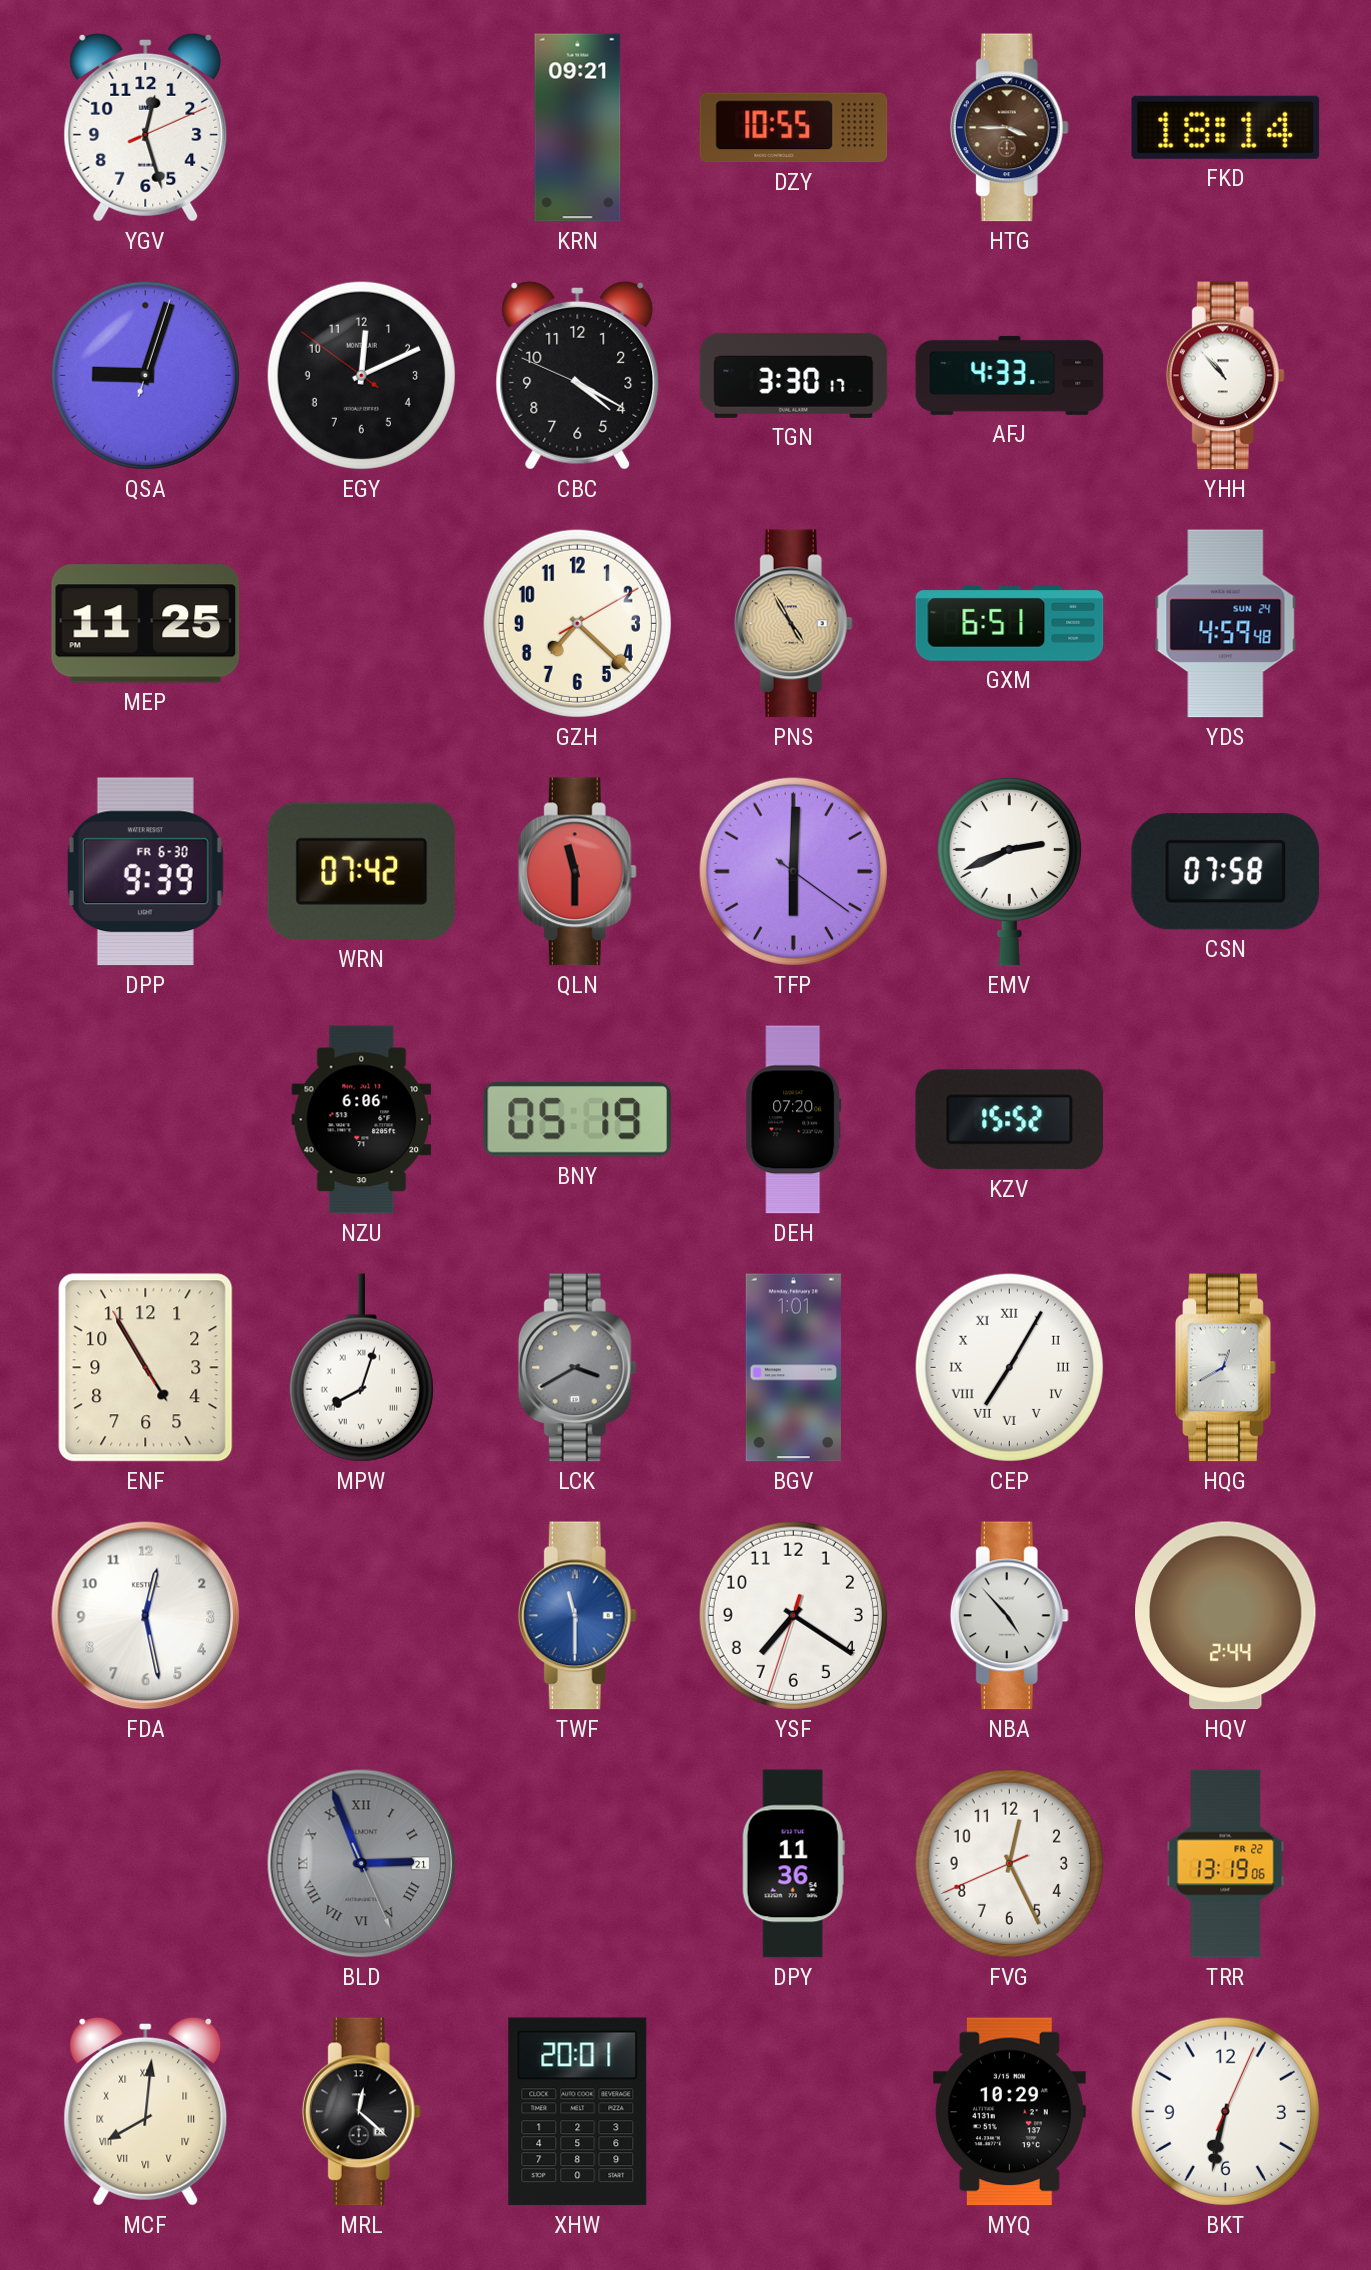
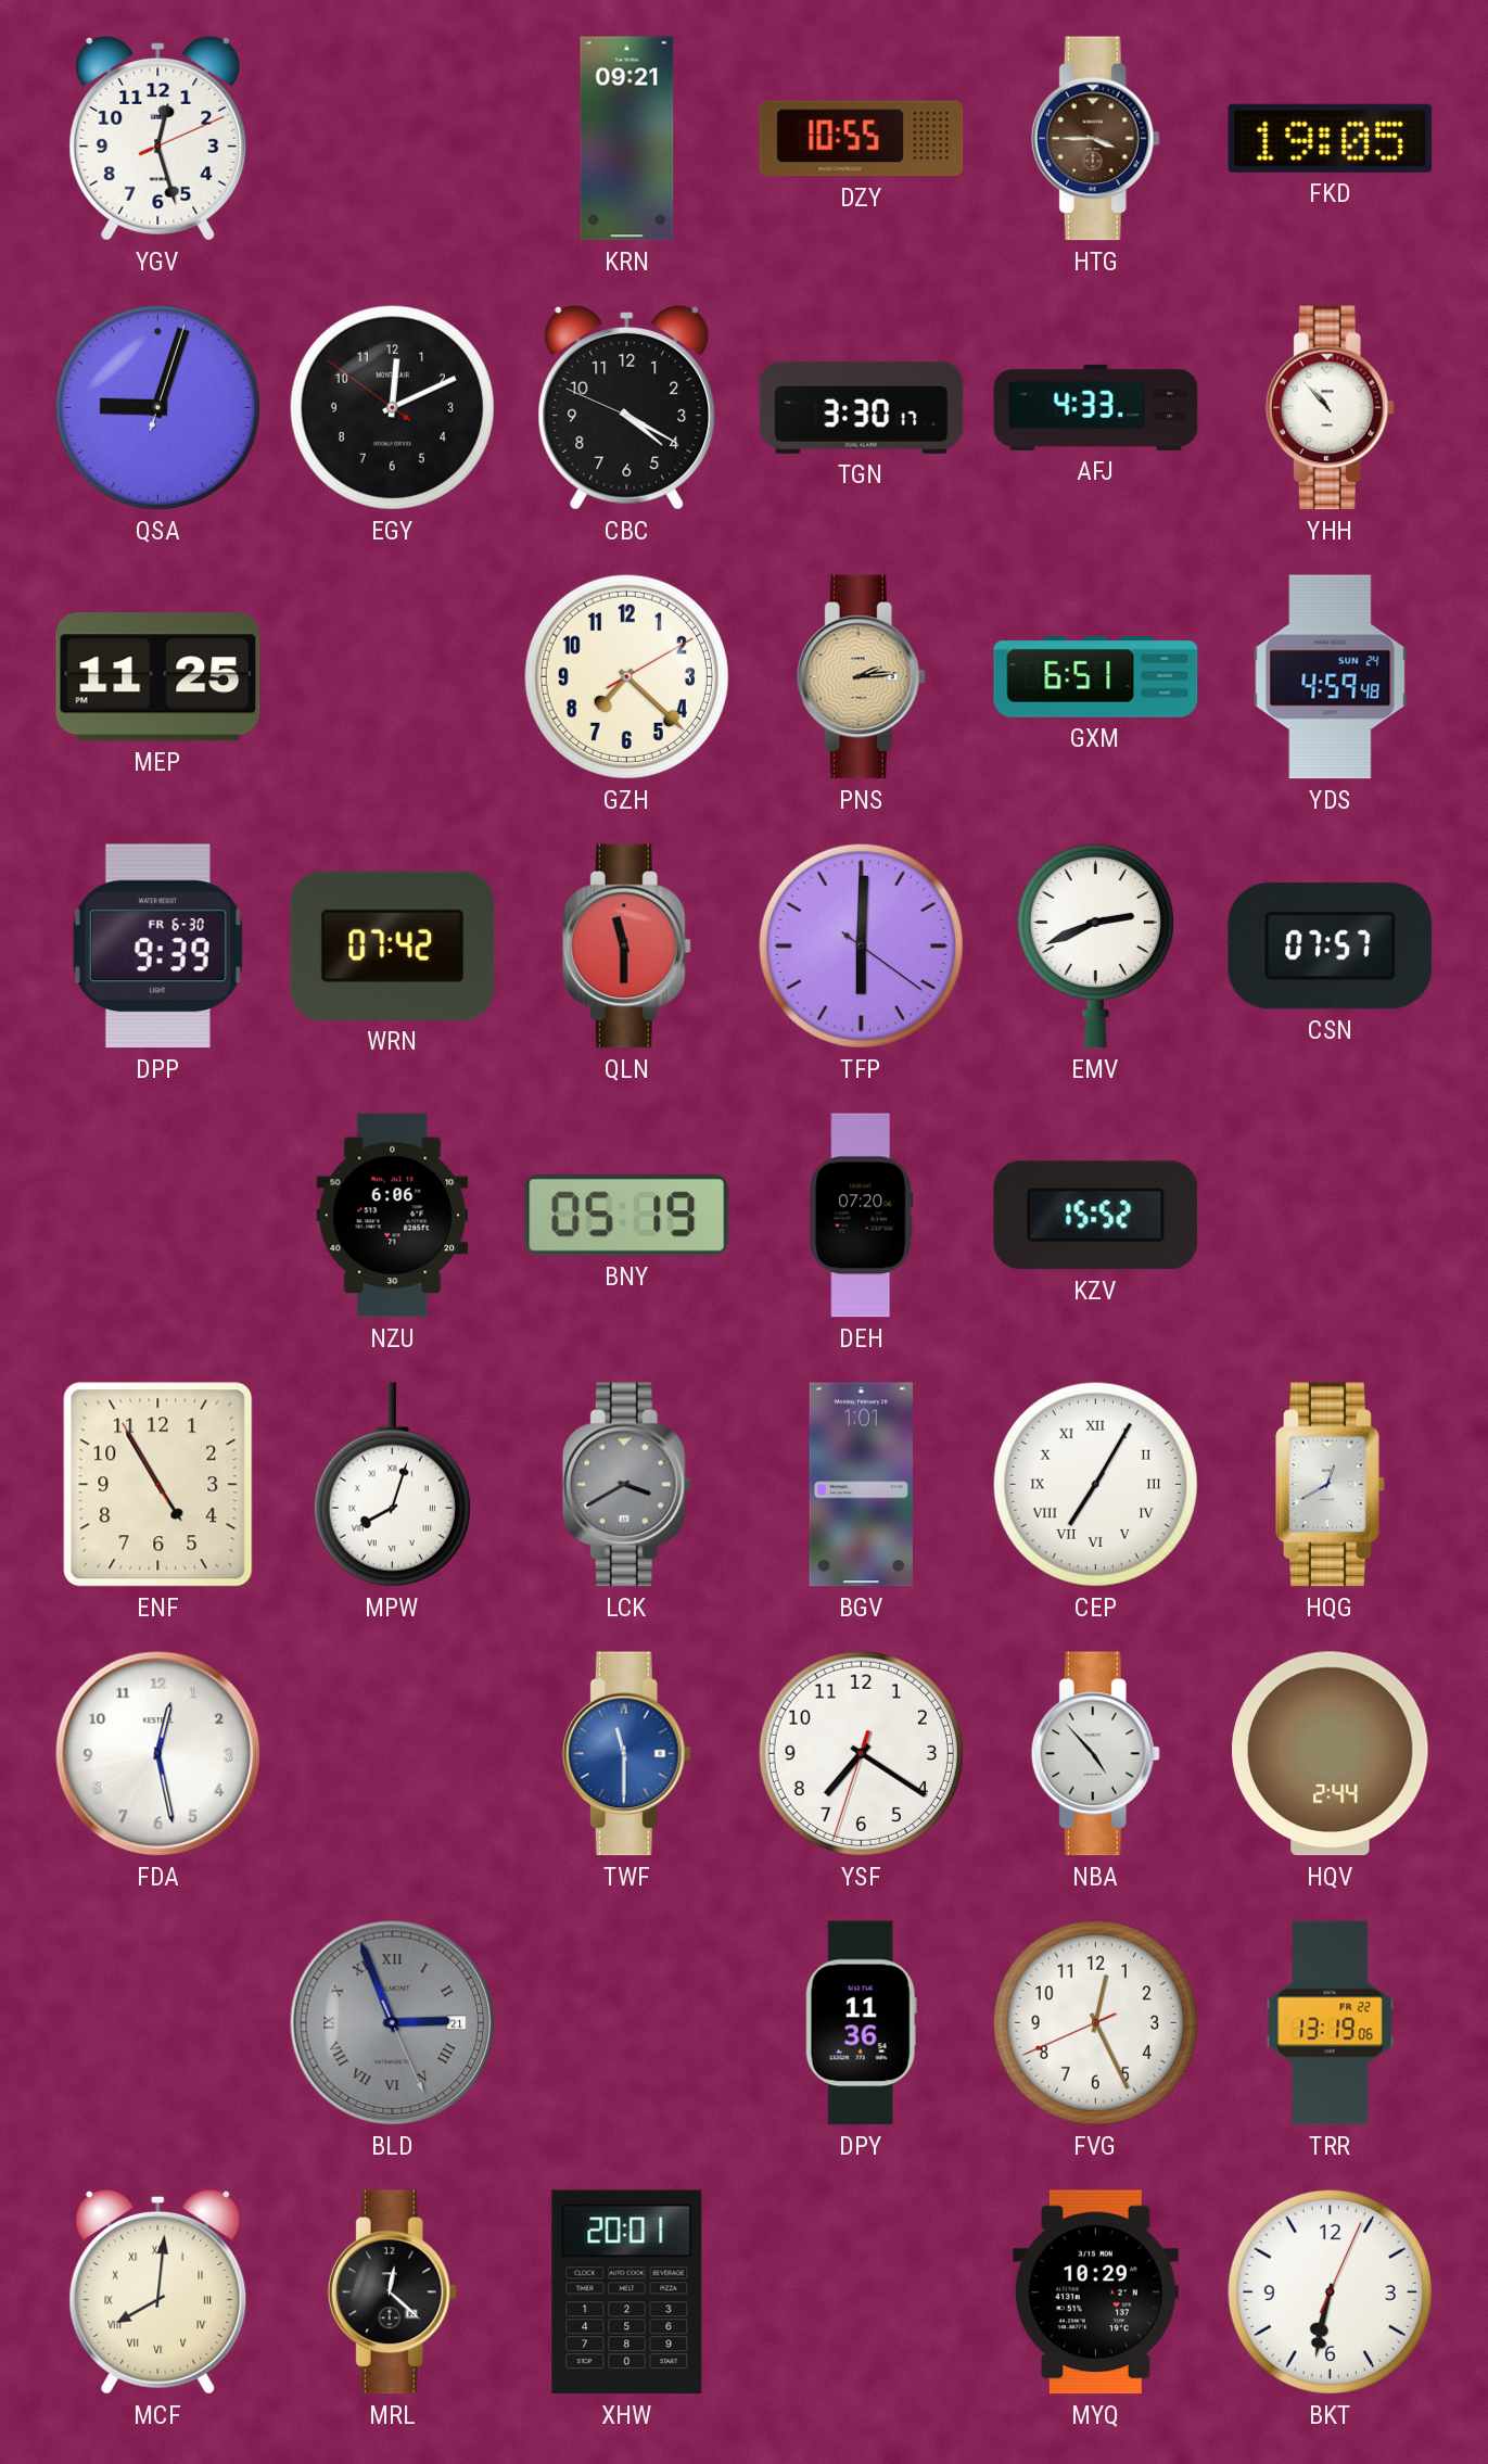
FKD: 18:14 -> 19:05 (1331, 138)
PNS: 4:55 -> 2:14 (861, 677)
CSN: 07:58 -> 07:57 (1331, 947)
